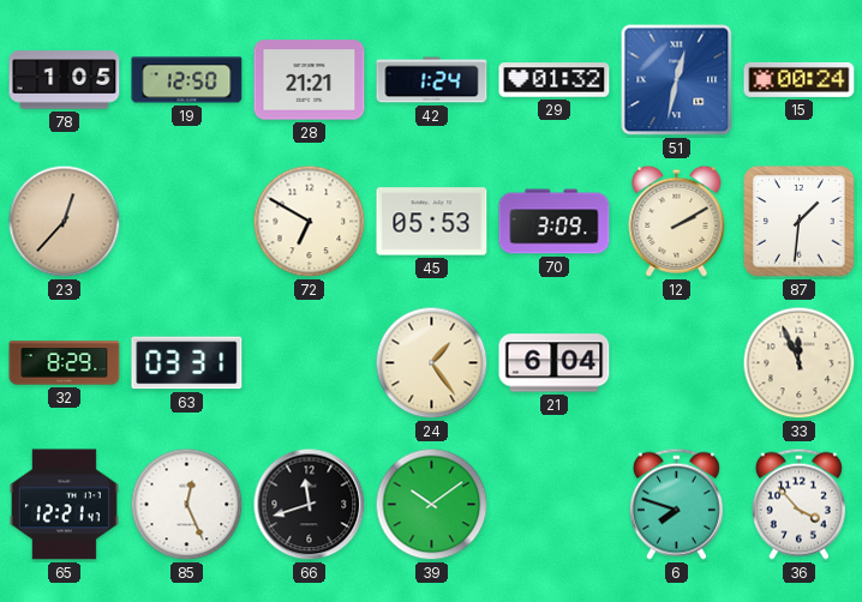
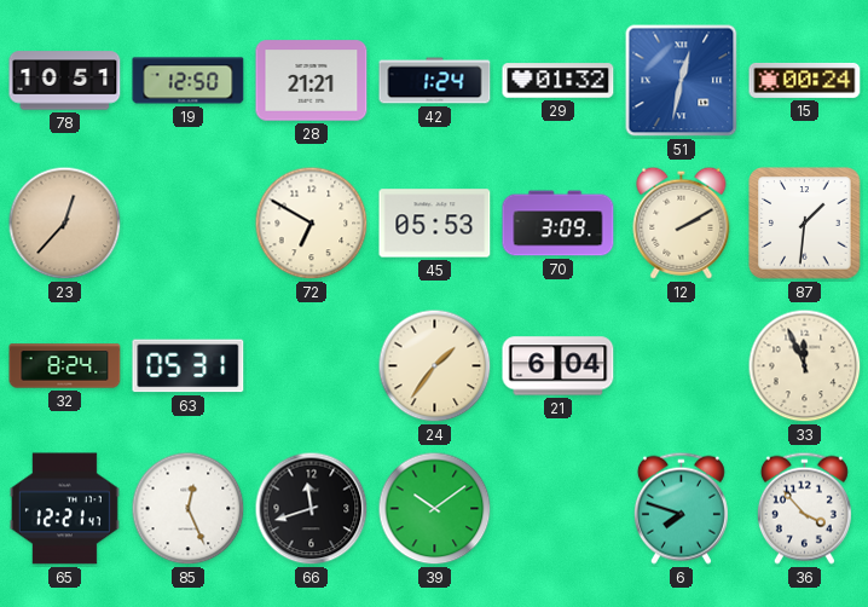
78: 1:05 -> 10:51 (65, 81)
32: 8:29 -> 8:24 (65, 366)
63: 03:31 -> 05:31 (189, 366)
24: 1:24 -> 1:36 (435, 366)
